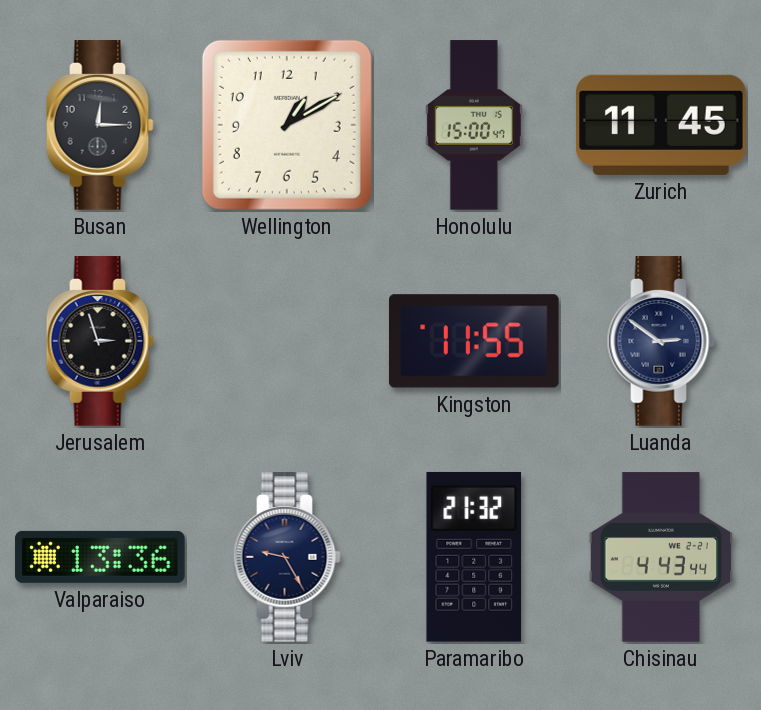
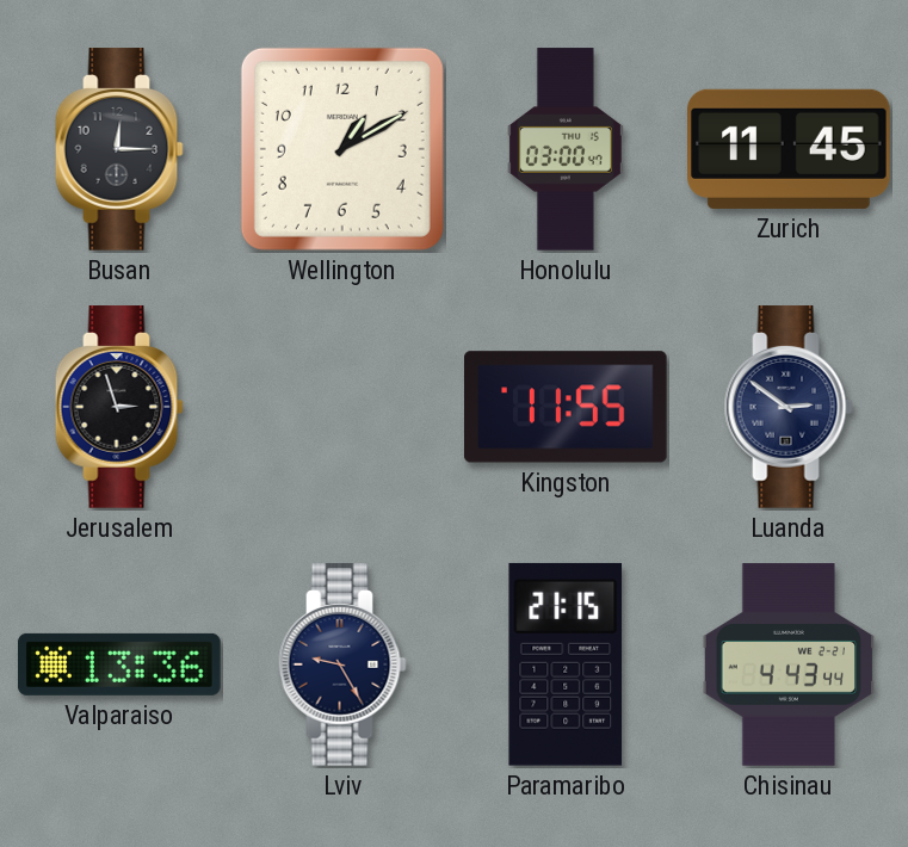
Honolulu: 15:00 -> 03:00 (566, 149)
Paramaribo: 21:32 -> 21:15 (566, 664)
